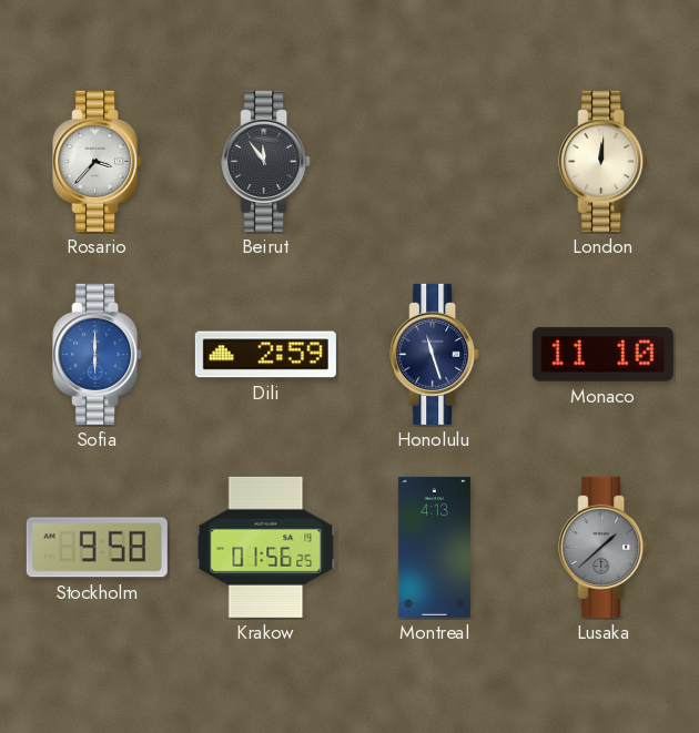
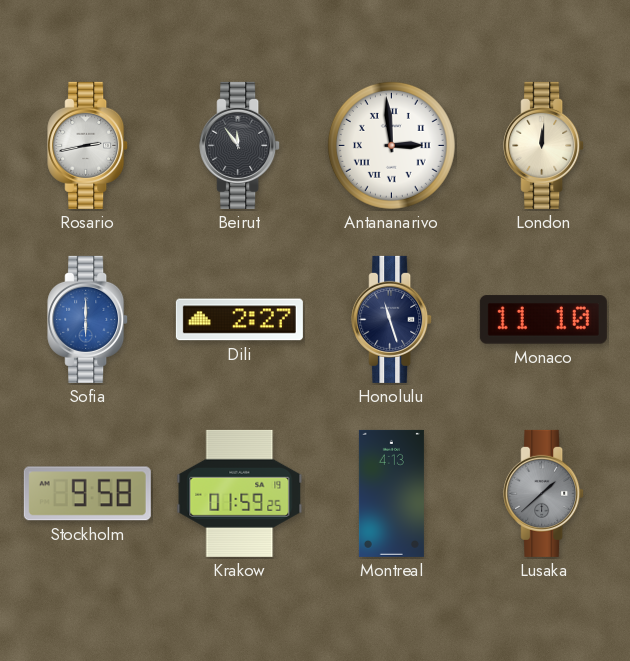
Rosario: 3:37 -> 2:43 (88, 145)
Antananarivo: none -> 2:59 (391, 145)
Dili: 2:59 -> 2:27 (239, 320)
Krakow: 01:56 -> 01:59 (240, 493)
